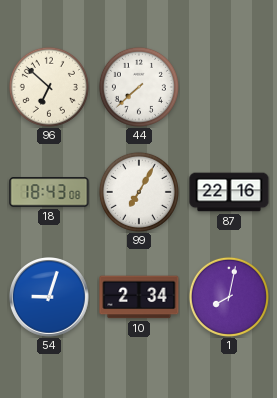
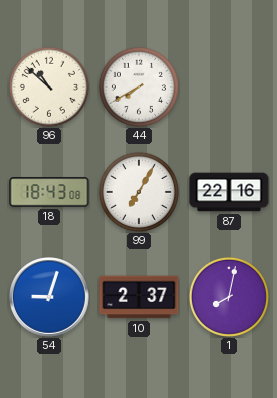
96: 6:52 -> 10:52 (49, 87)
44: 7:38 -> 7:40 (139, 87)
10: 2:34 -> 2:37 (139, 297)
